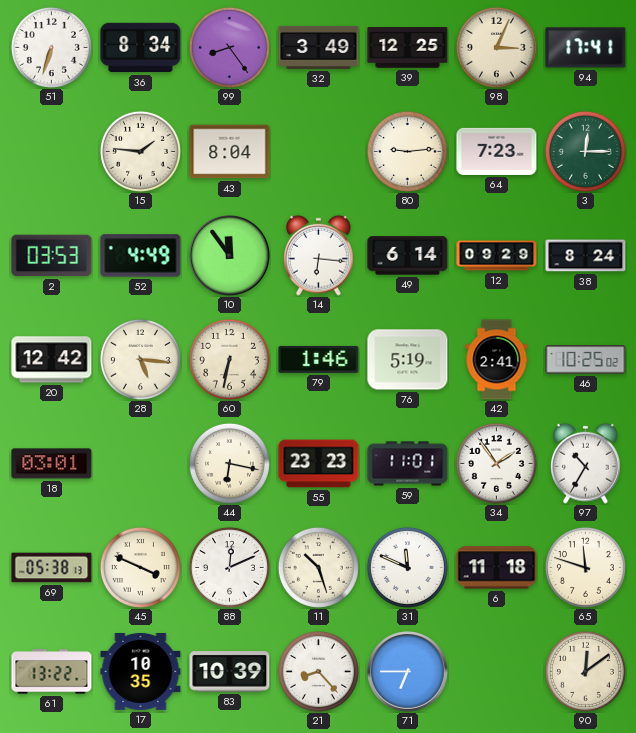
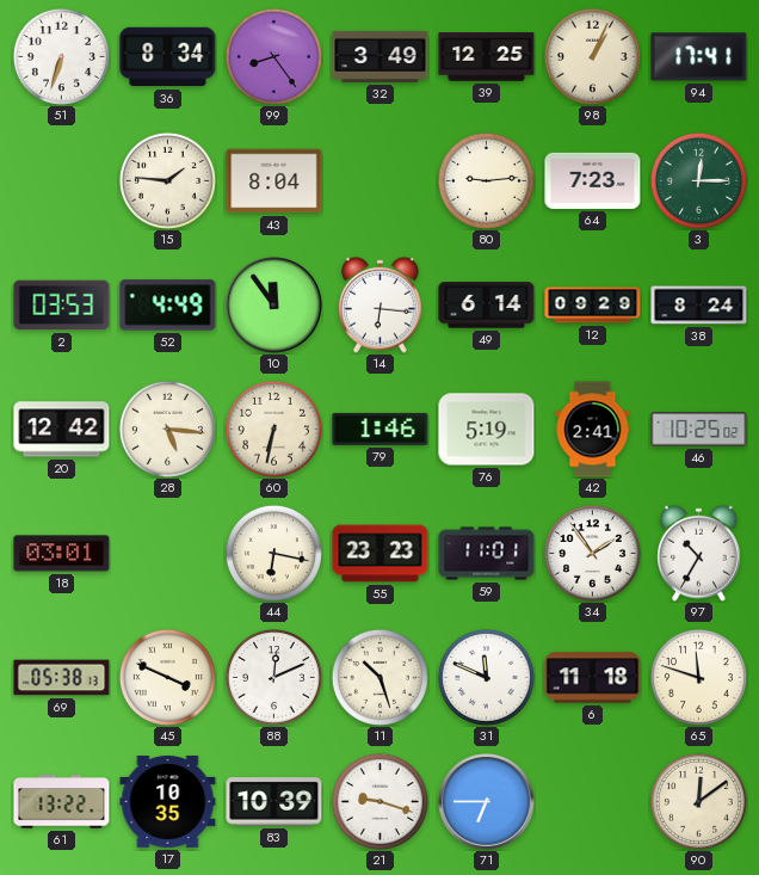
98: 3:04 -> 1:04 (592, 56)
21: 8:23 -> 9:18 (379, 801)
